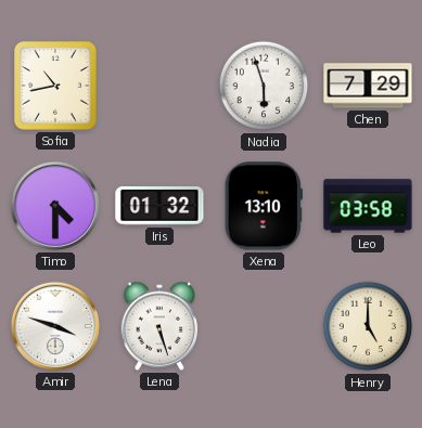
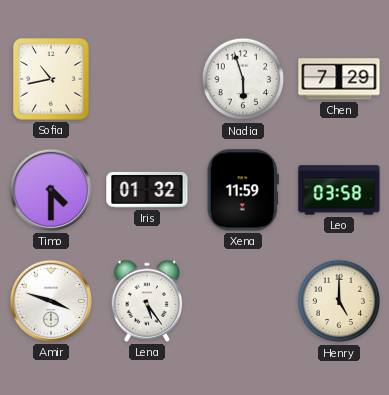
Xena: 13:10 -> 11:59 (243, 190)
Lena: 5:27 -> 5:24 (147, 301)
